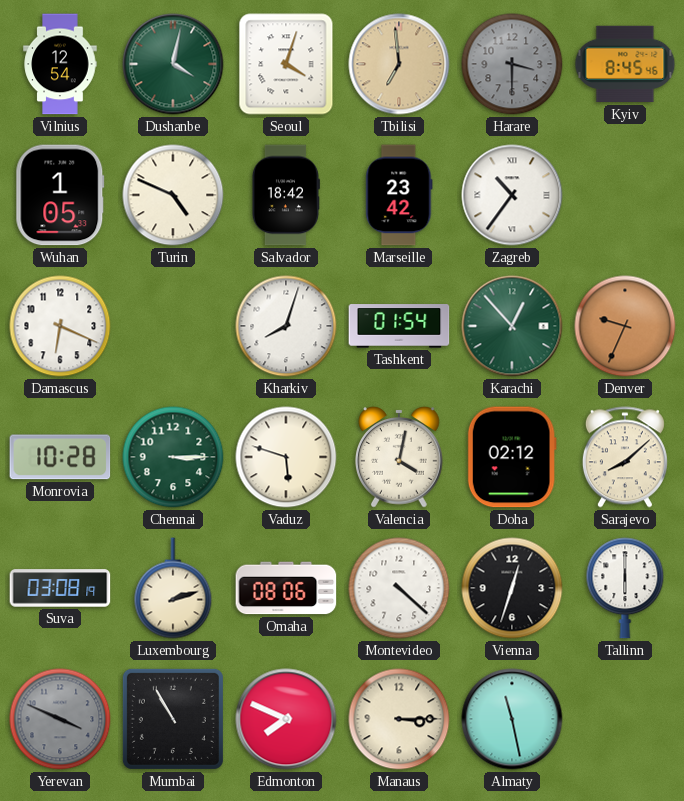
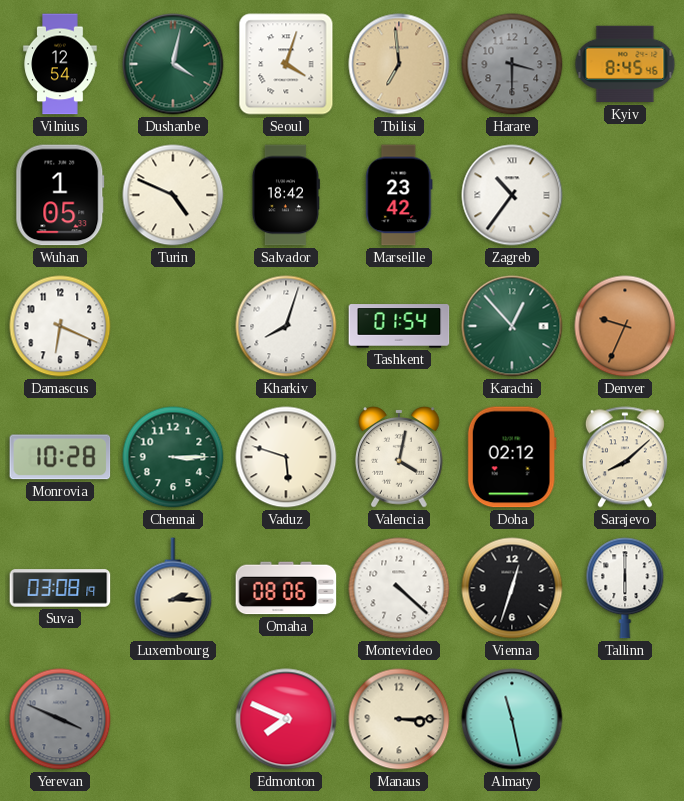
Luxembourg: 2:12 -> 2:15 (173, 588)
Mumbai: 10:55 -> none (173, 719)
